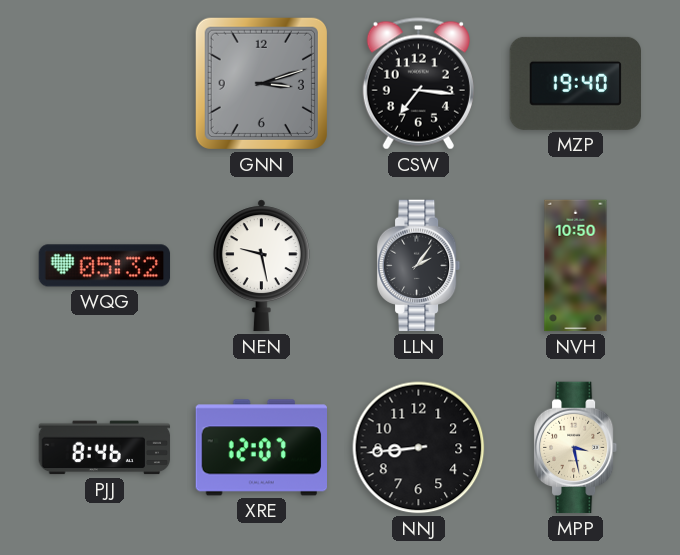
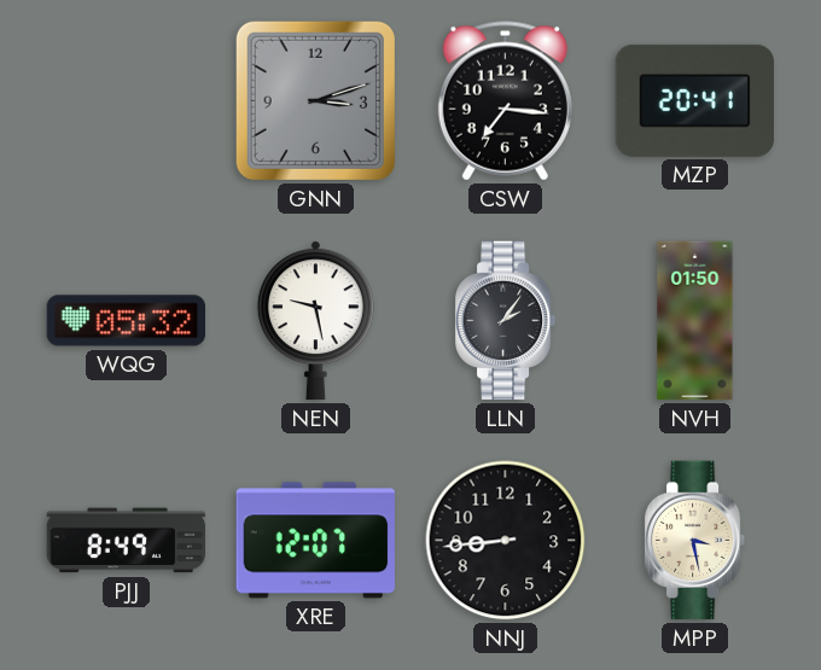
MZP: 19:40 -> 20:41 (695, 100)
NVH: 10:50 -> 01:50 (695, 321)
PJJ: 8:46 -> 8:49 (127, 541)
